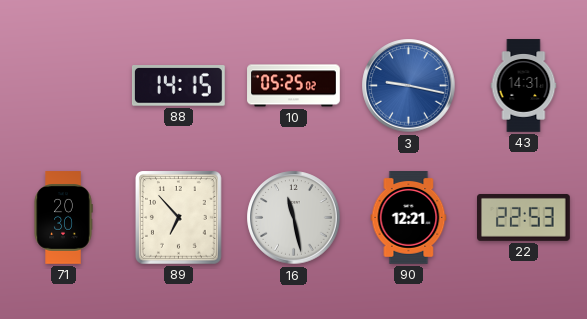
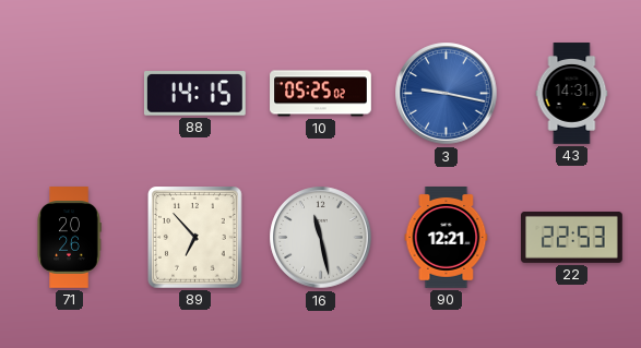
71: 20:30 -> 20:26 (69, 238)
